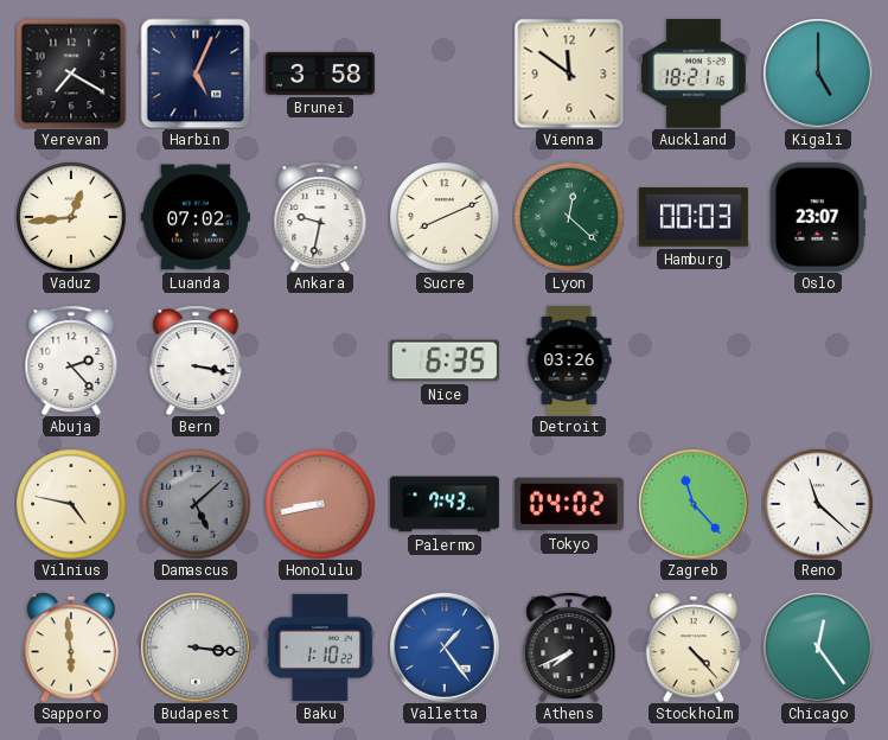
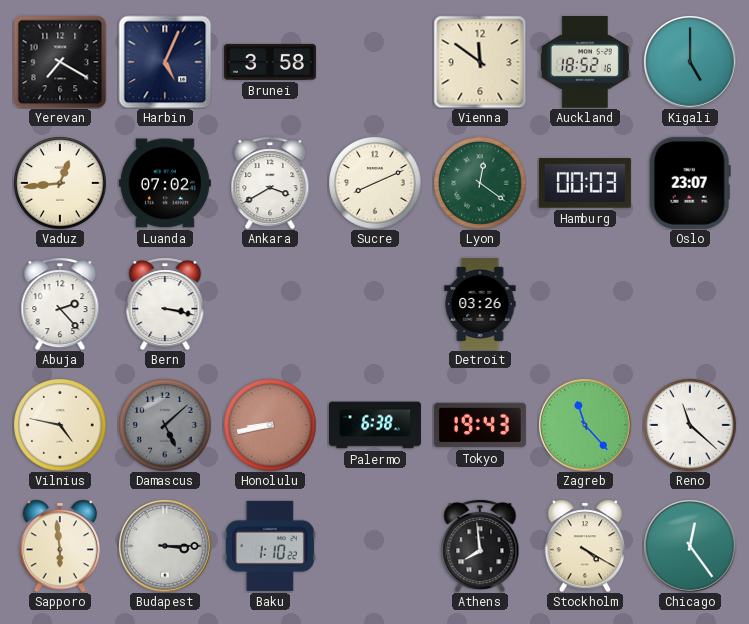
Auckland: 18:21 -> 18:52 (585, 62)
Ankara: 9:32 -> 3:40 (270, 183)
Lyon: 12:22 -> 12:21 (480, 183)
Nice: 6:35 -> none (445, 361)
Palermo: 7:43 -> 6:38 (375, 425)
Tokyo: 04:02 -> 19:43 (480, 425)
Budapest: 3:16 -> 3:15 (165, 546)
Valletta: 1:24 -> none (445, 647)
Athens: 7:41 -> 7:59 (480, 546)
Stockholm: 4:23 -> 4:20 (585, 546)
